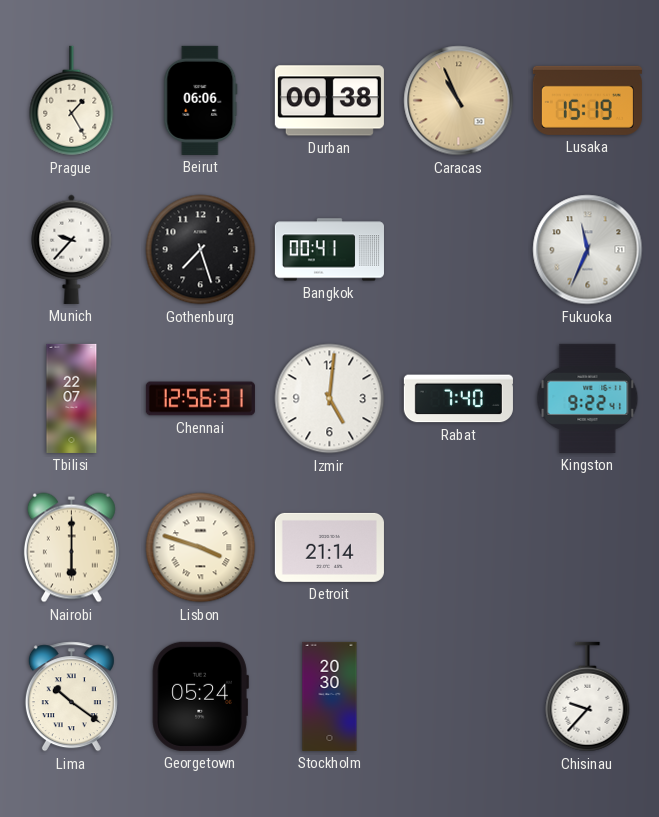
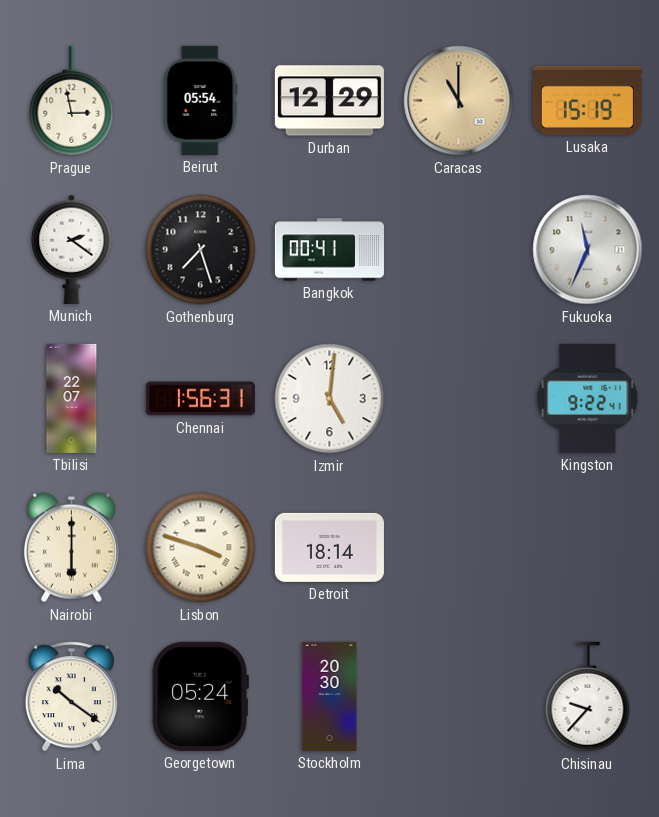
Prague: 1:25 -> 2:58 (72, 101)
Beirut: 06:06 -> 05:54 (201, 100)
Durban: 00:38 -> 12:29 (329, 101)
Caracas: 10:56 -> 11:00 (459, 101)
Munich: 9:37 -> 2:21 (72, 249)
Chennai: 12:56 -> 1:56 (200, 399)
Rabat: 7:40 -> none (458, 399)
Detroit: 21:14 -> 18:14 (329, 547)
